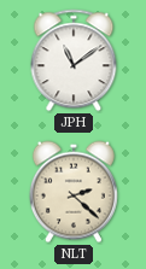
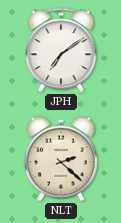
JPH: 11:09 -> 7:09 (61, 50)
